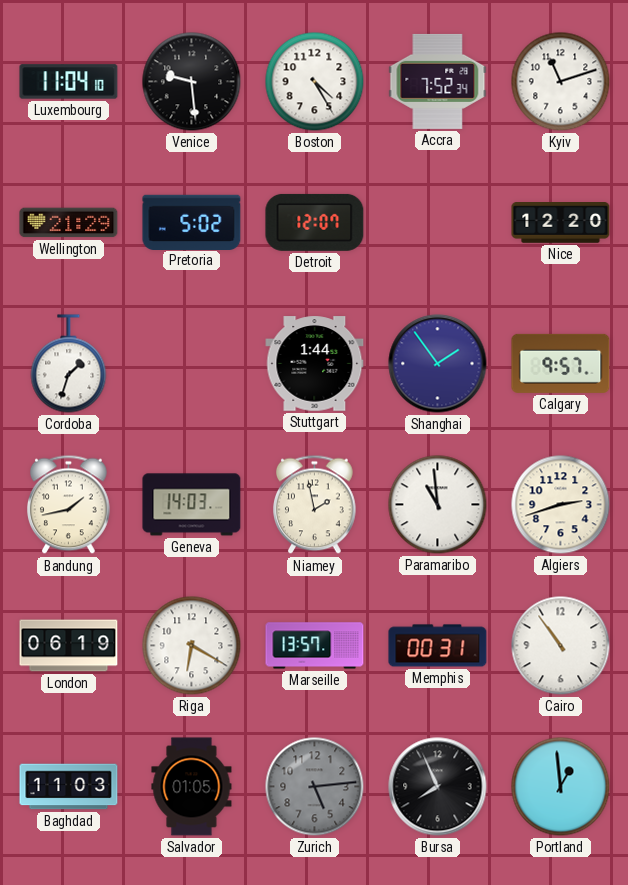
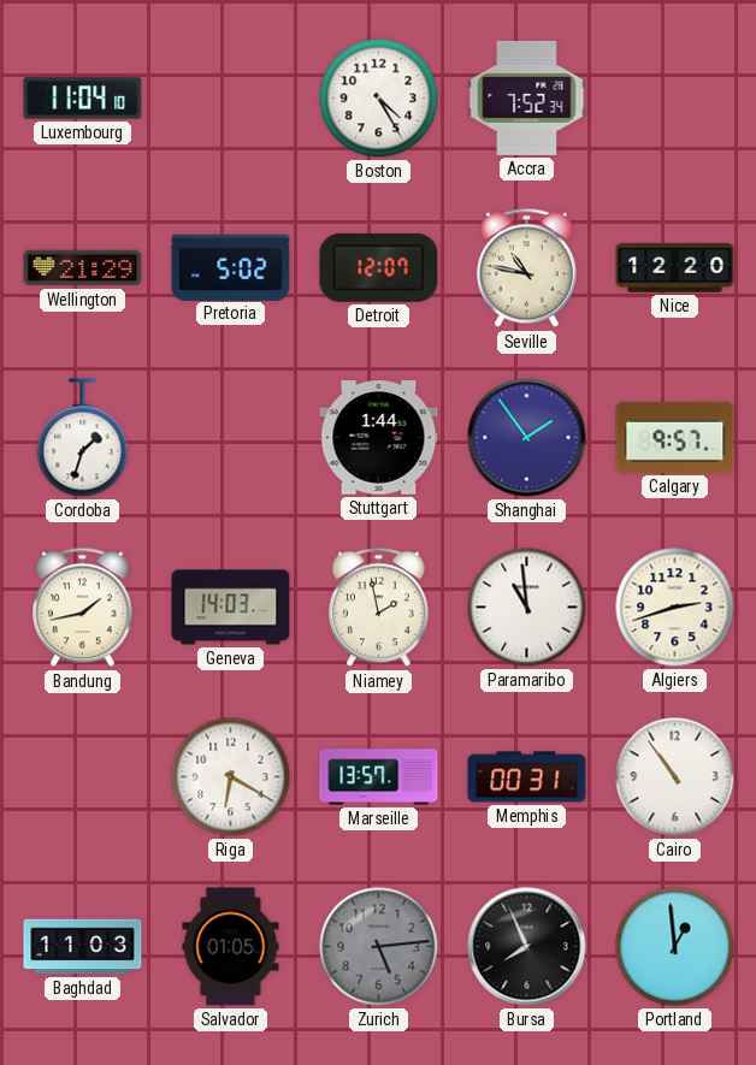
Venice: 9:29 -> none (192, 82)
Kyiv: 11:12 -> none (561, 82)
Seville: none -> 10:47 (527, 268)
London: 06:19 -> none (69, 646)
